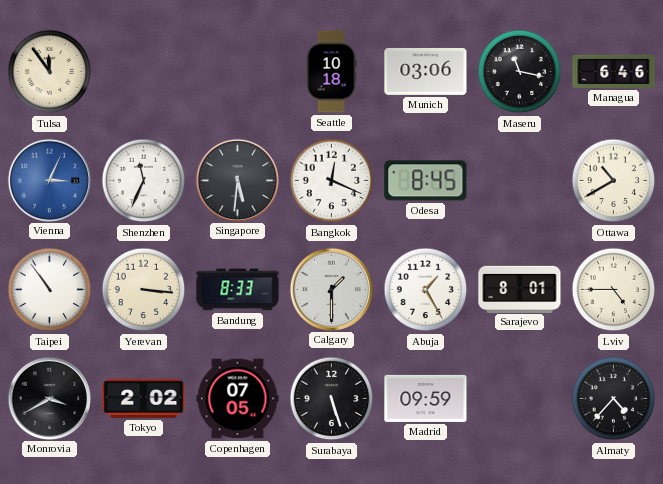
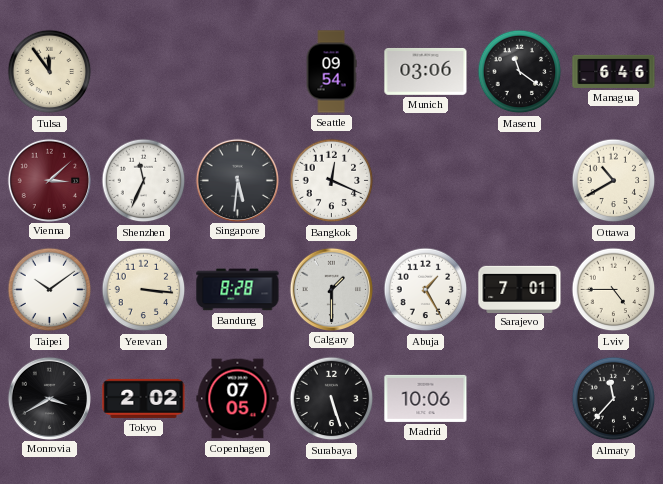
Seattle: 10:18 -> 09:54 (331, 72)
Maseru: 11:17 -> 11:21 (520, 72)
Vienna: 3:04 -> 3:08 (49, 180)
Vienna dial: blue -> burgundy (49, 180)
Odesa: 8:45 -> none (426, 181)
Taipei: 10:54 -> 10:09 (50, 290)
Bandung: 8:33 -> 8:28 (238, 290)
Sarajevo: 8:01 -> 7:01 (520, 289)
Madrid: 09:59 -> 10:06 (426, 398)
Almaty: 4:37 -> 11:37 (614, 399)
